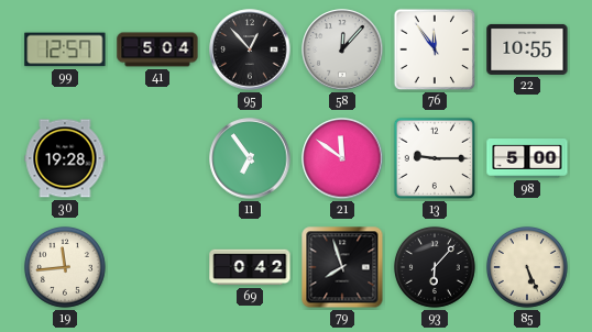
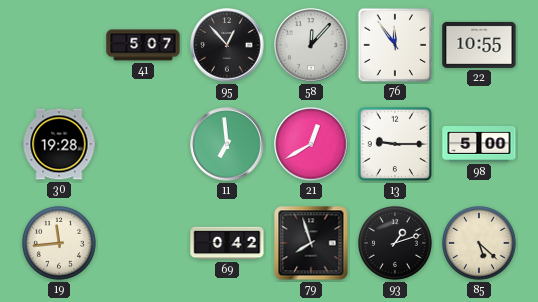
99: 12:57 -> none (65, 49)
41: 5:04 -> 5:07 (143, 45)
11: 6:54 -> 6:59 (227, 144)
21: 11:51 -> 12:40 (311, 144)
93: 6:07 -> 1:12 (395, 243)
85: 5:26 -> 5:22 (479, 243)
